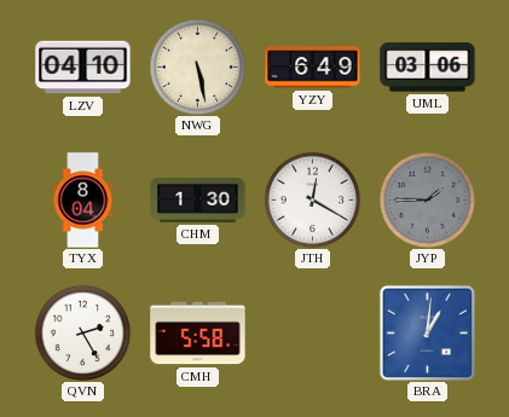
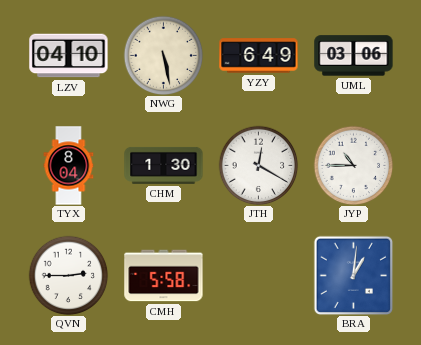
JYP: 1:45 -> 10:45 (353, 165)
JYP dial: grey -> white (353, 165)
QVN: 2:25 -> 2:45 (68, 275)
